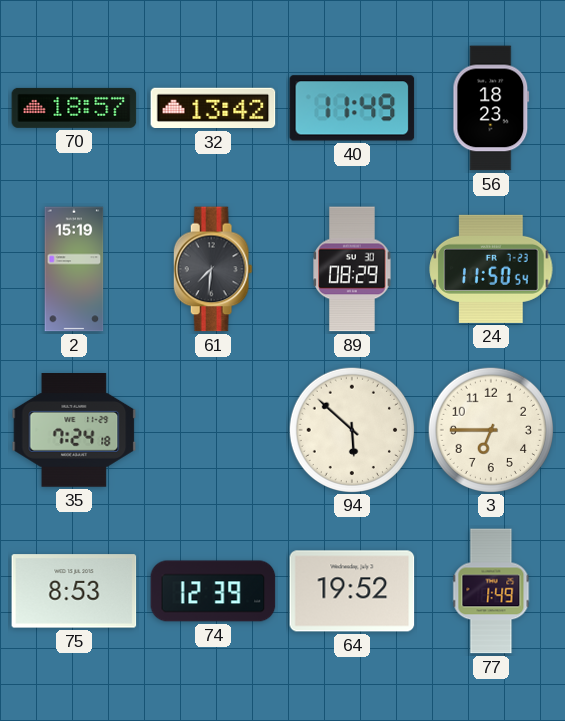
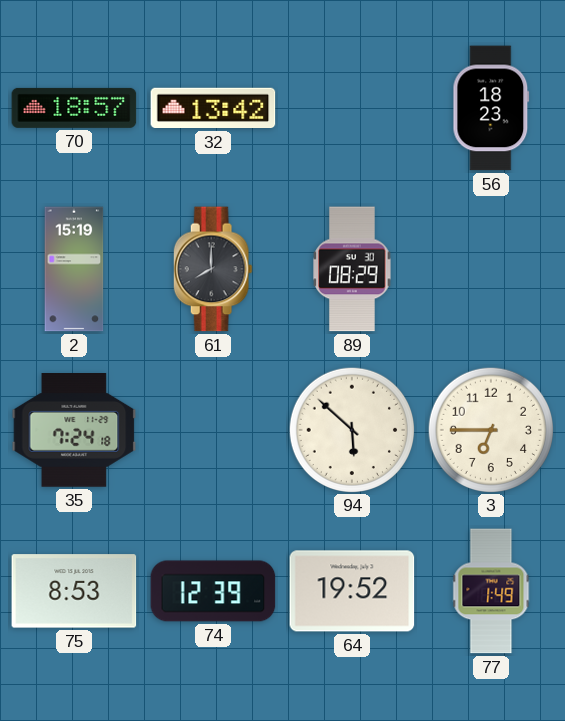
40: 11:49 -> none (352, 108)
61: 7:31 -> 8:00 (213, 269)
24: 11:50 -> none (491, 269)
